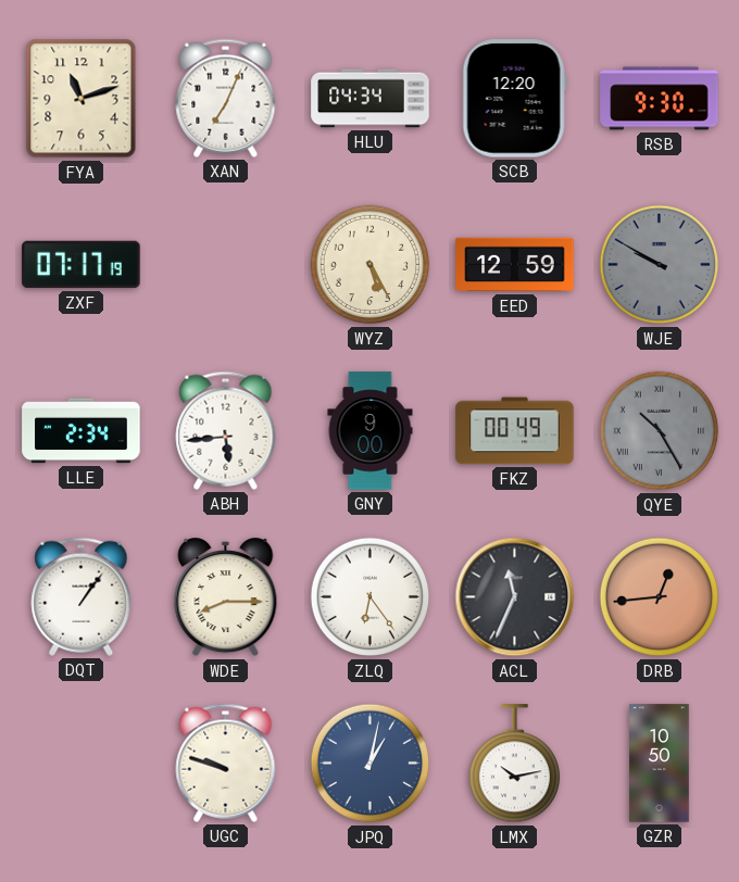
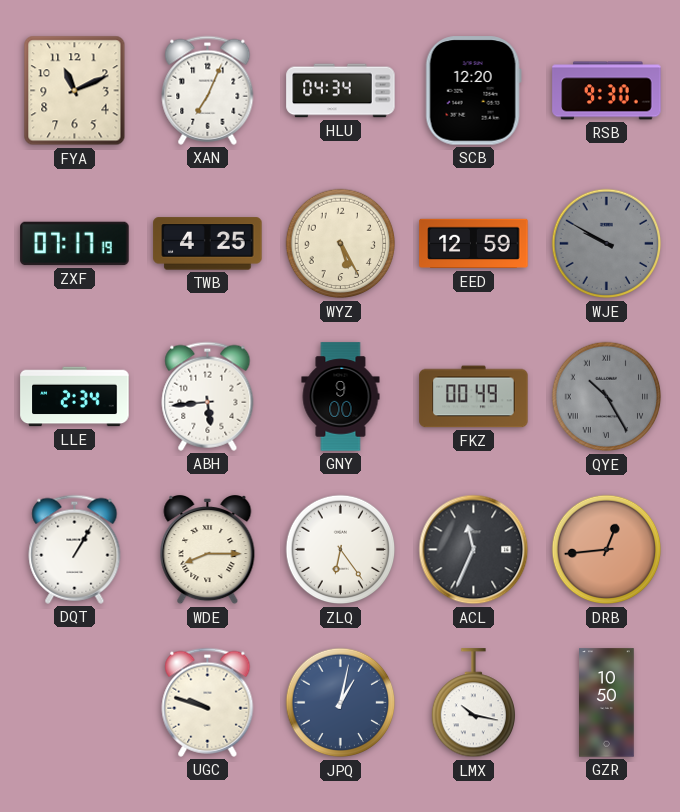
FYA: 11:12 -> 11:11 (75, 91)
TWB: none -> 4:25 (208, 244)
DQT: 1:06 -> 1:05 (75, 549)
LMX: 10:13 -> 10:17 (473, 703)
